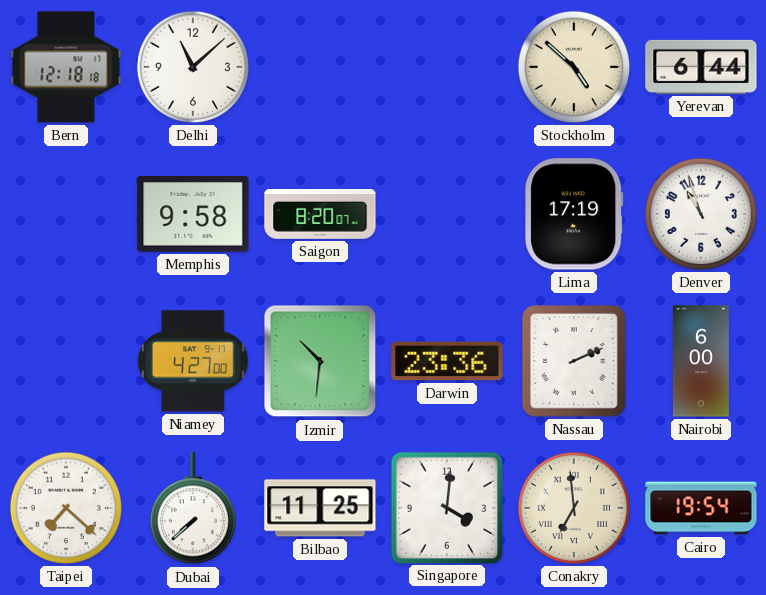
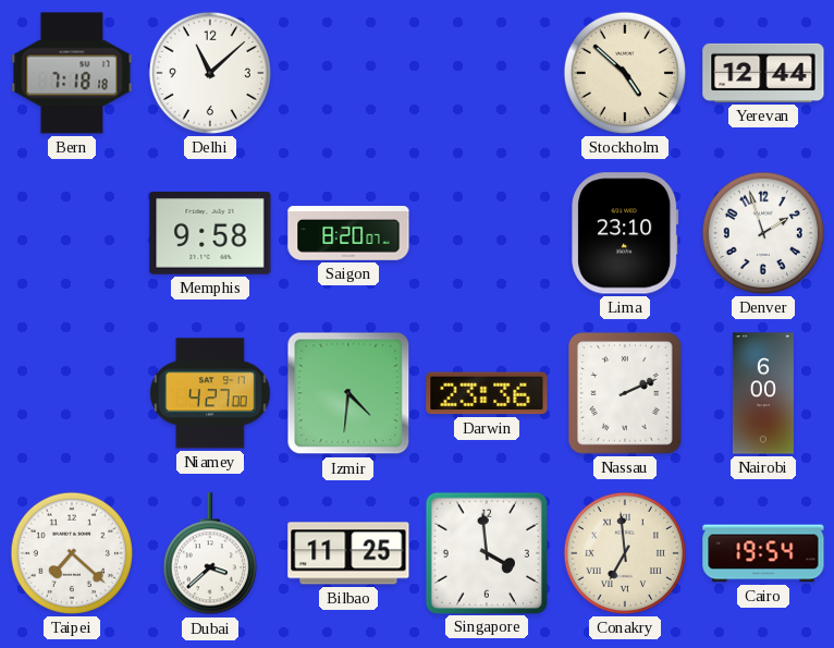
Bern: 12:18 -> 7:18 (72, 73)
Yerevan: 6:44 -> 12:44 (763, 73)
Lima: 17:19 -> 23:10 (625, 233)
Denver: 10:57 -> 1:57 (763, 233)
Izmir: 10:31 -> 4:31 (348, 393)
Dubai: 7:38 -> 3:38 (210, 554)
Singapore: 4:01 -> 3:59 (486, 552)
